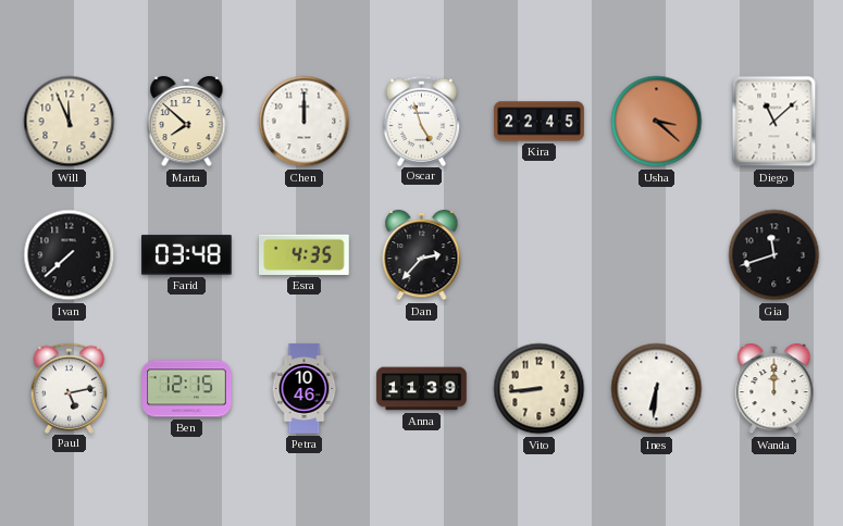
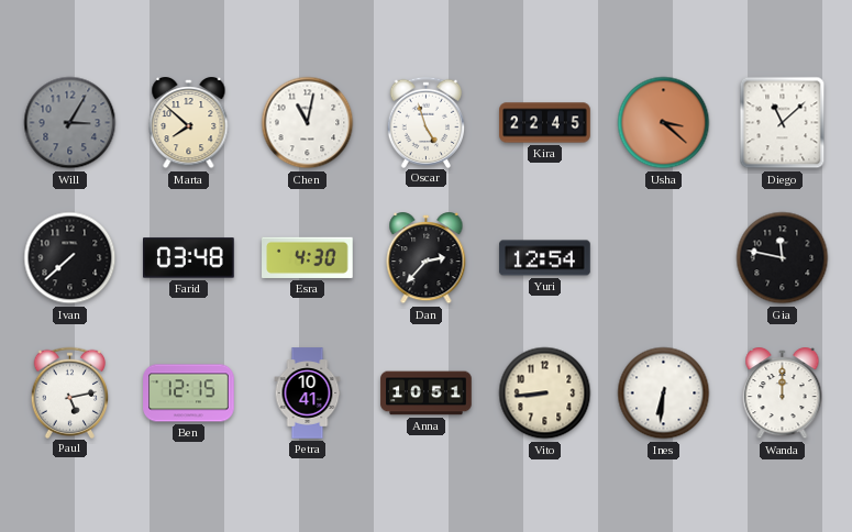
Will: 11:56 -> 3:05 (70, 123)
Will dial: cream -> grey (70, 123)
Chen: 12:00 -> 11:02 (308, 123)
Esra: 4:35 -> 4:30 (308, 257)
Yuri: none -> 12:54 (545, 258)
Gia: 11:42 -> 11:47 (783, 258)
Petra: 10:46 -> 10:41 (308, 394)
Anna: 11:39 -> 10:51 (427, 394)
